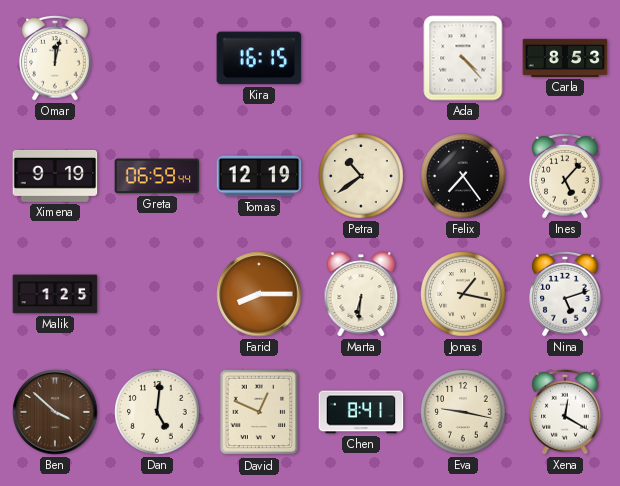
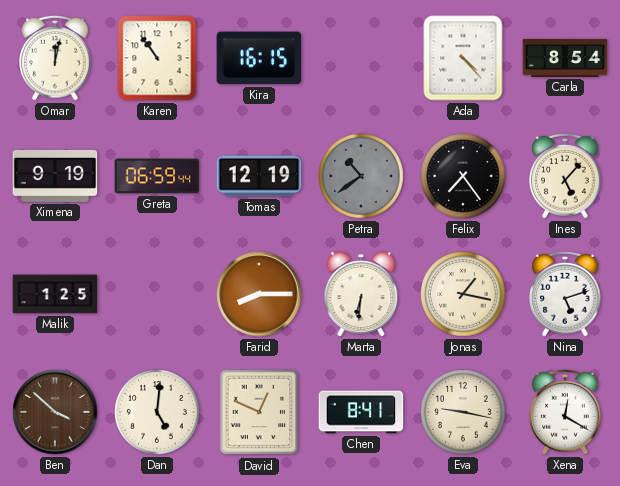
Karen: none -> 10:54 (157, 58)
Carla: 8:53 -> 8:54 (565, 58)
Petra dial: cream -> grey (361, 176)
